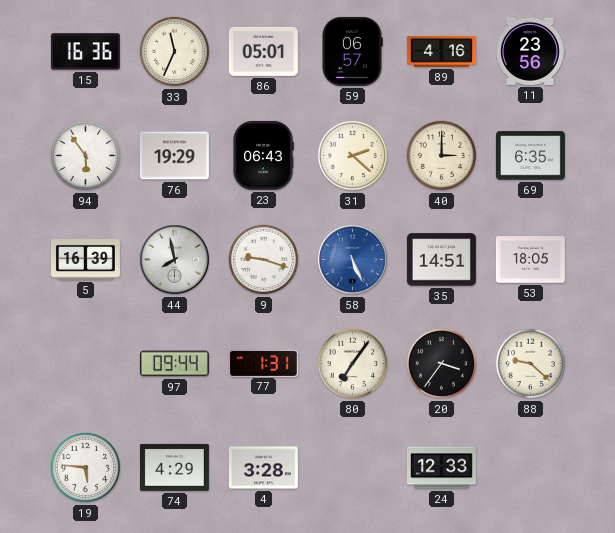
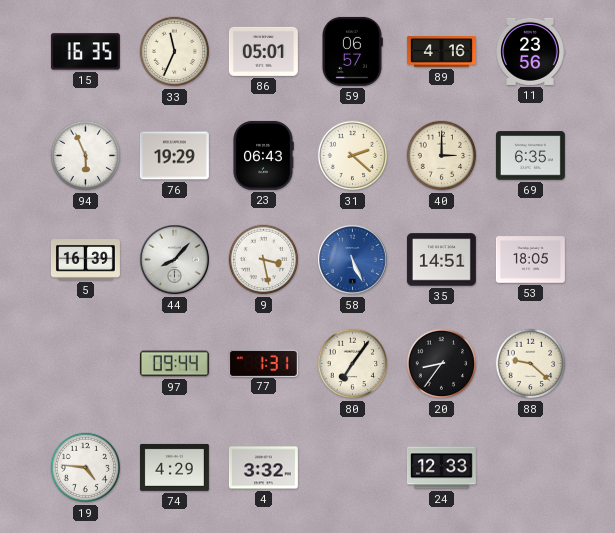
15: 16:36 -> 16:35 (85, 52)
94: 5:54 -> 5:56 (86, 156)
44: 7:58 -> 8:07 (175, 260)
9: 9:18 -> 3:28 (264, 260)
20: 3:36 -> 8:36 (442, 364)
19: 5:46 -> 4:46 (86, 468)
4: 3:28 -> 3:32 (263, 468)
